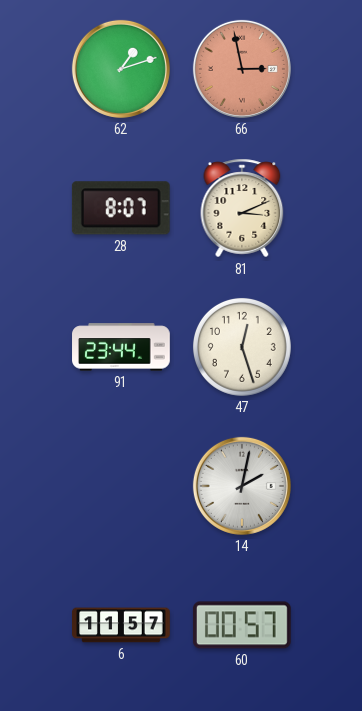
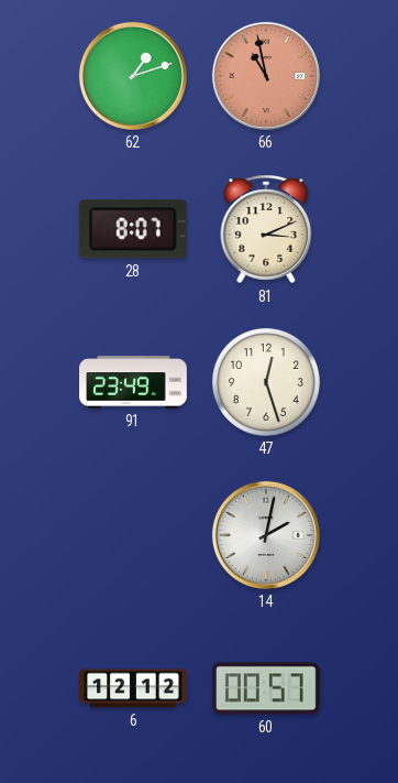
66: 2:58 -> 10:58 (266, 76)
91: 23:44 -> 23:49 (133, 382)
6: 11:57 -> 12:12 (133, 688)
